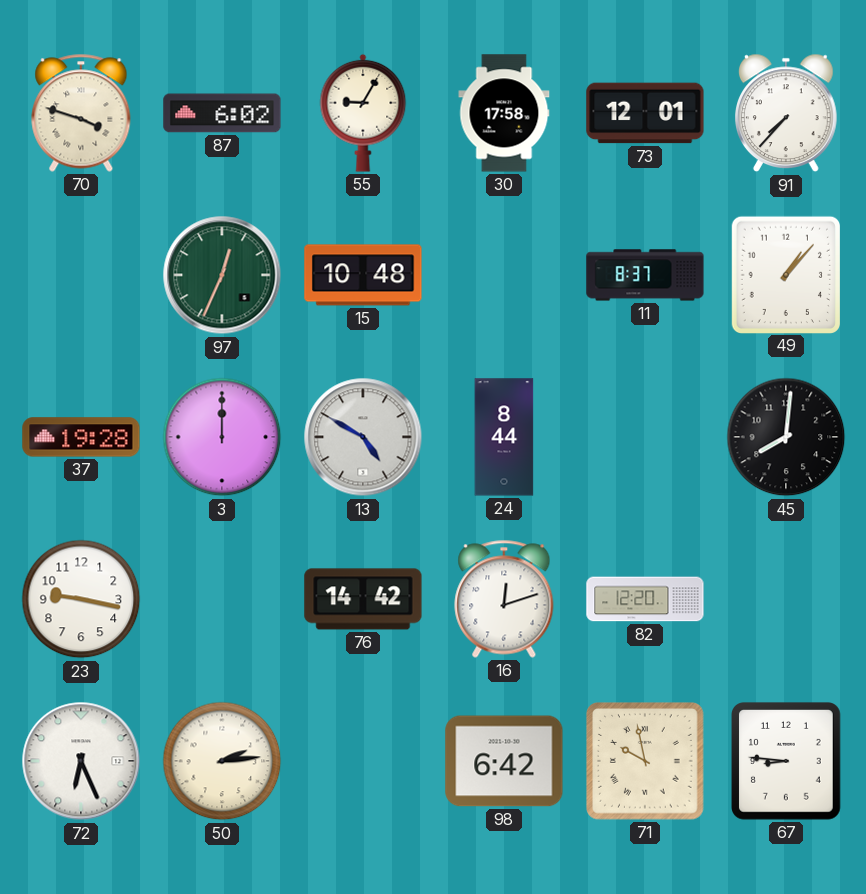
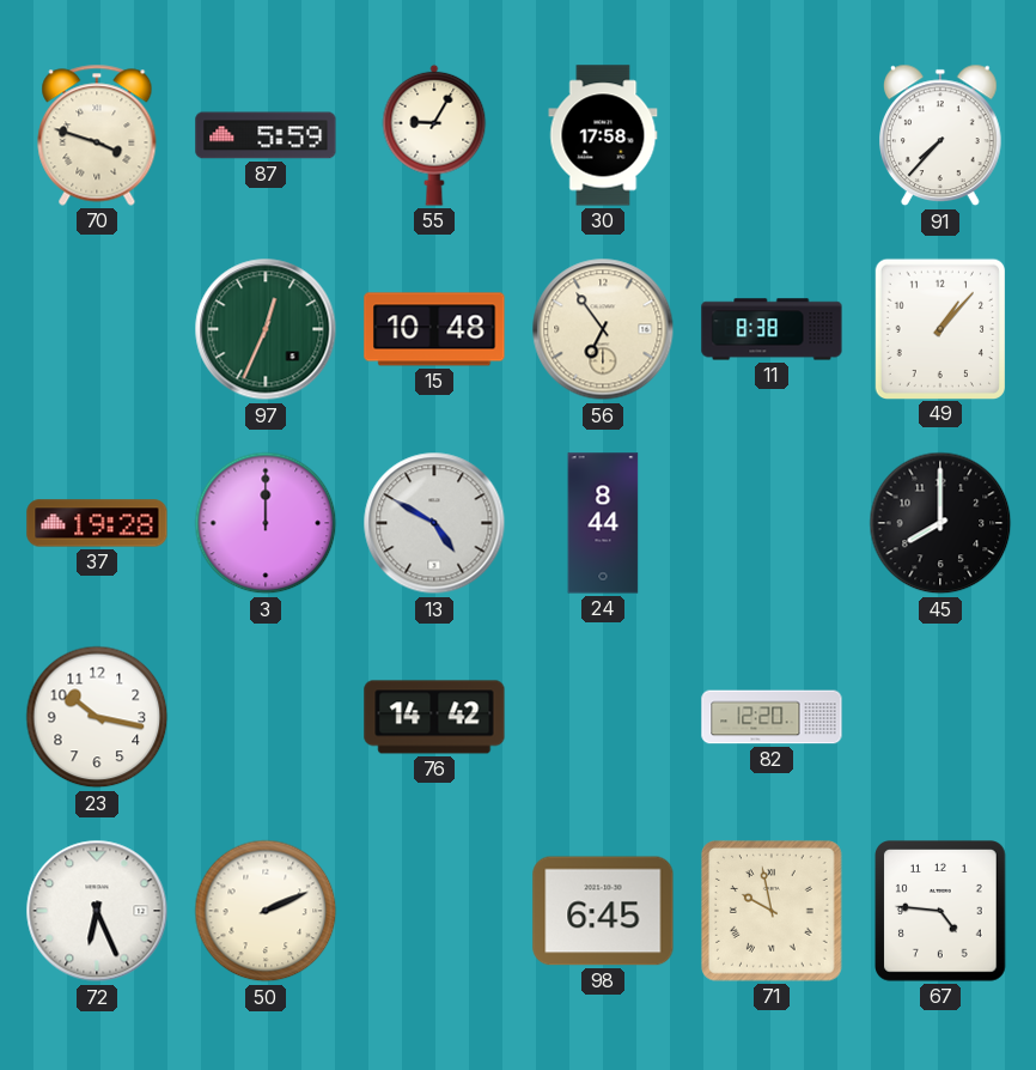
87: 6:02 -> 5:59 (266, 135)
73: 12:01 -> none (645, 113)
56: none -> 6:54 (603, 329)
11: 8:37 -> 8:38 (772, 329)
45: 8:01 -> 8:00 (940, 523)
23: 9:17 -> 10:17 (97, 717)
16: 12:12 -> none (504, 599)
50: 2:14 -> 2:11 (266, 911)
98: 6:42 -> 6:45 (603, 911)
67: 8:46 -> 4:46 (941, 912)
